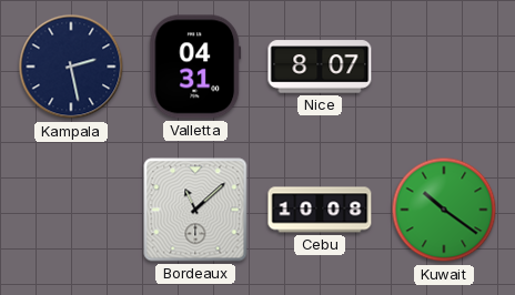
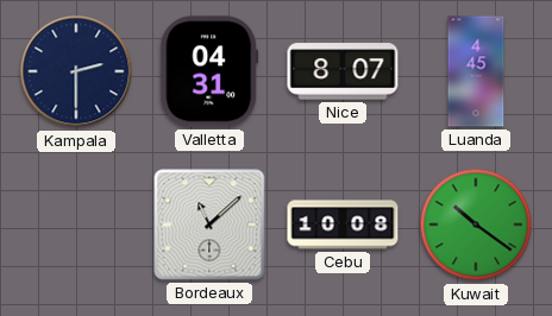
Kampala: 2:28 -> 2:30 (76, 71)
Luanda: none -> 4:45 (476, 71)
